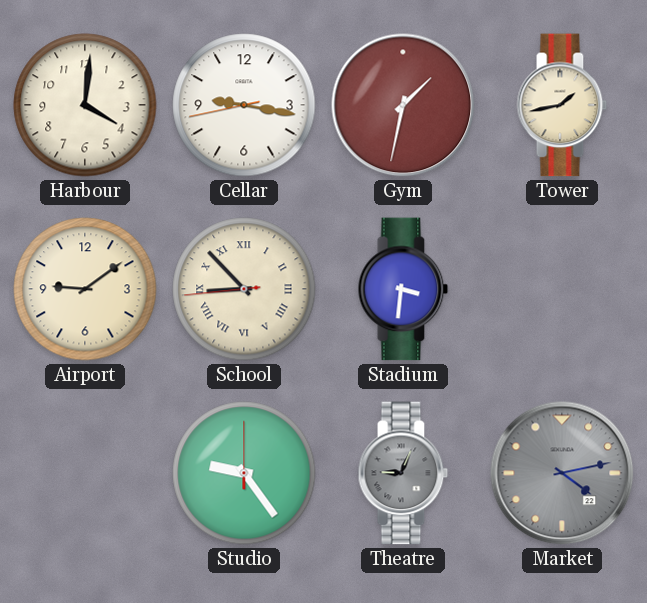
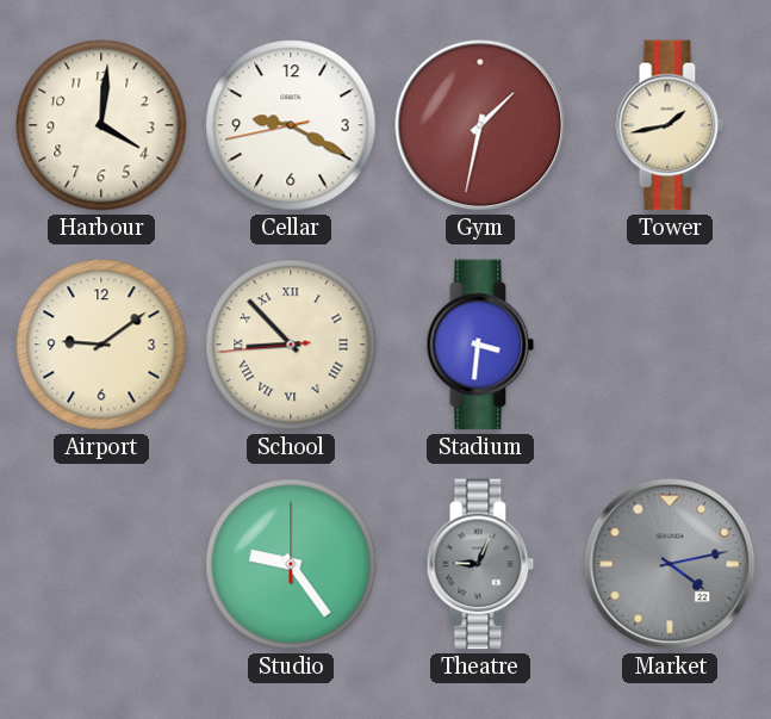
Cellar: 9:16 -> 9:19 (291, 125)
